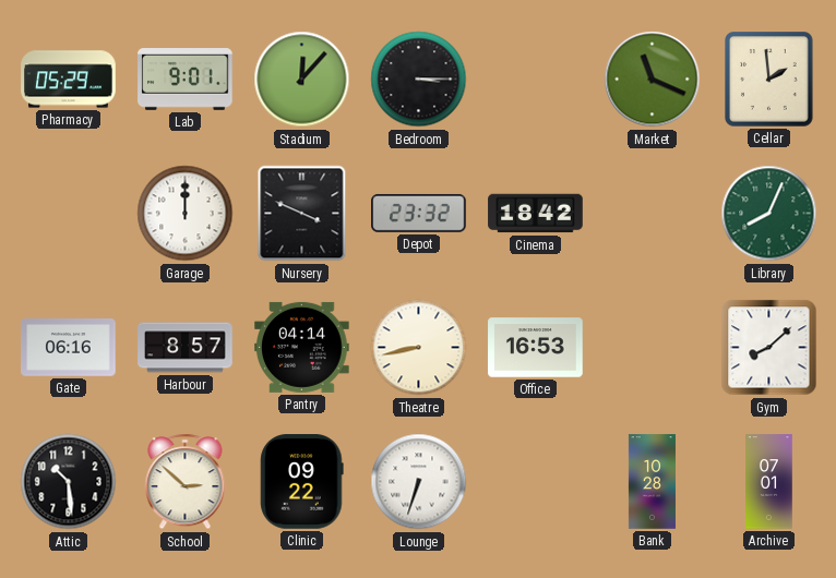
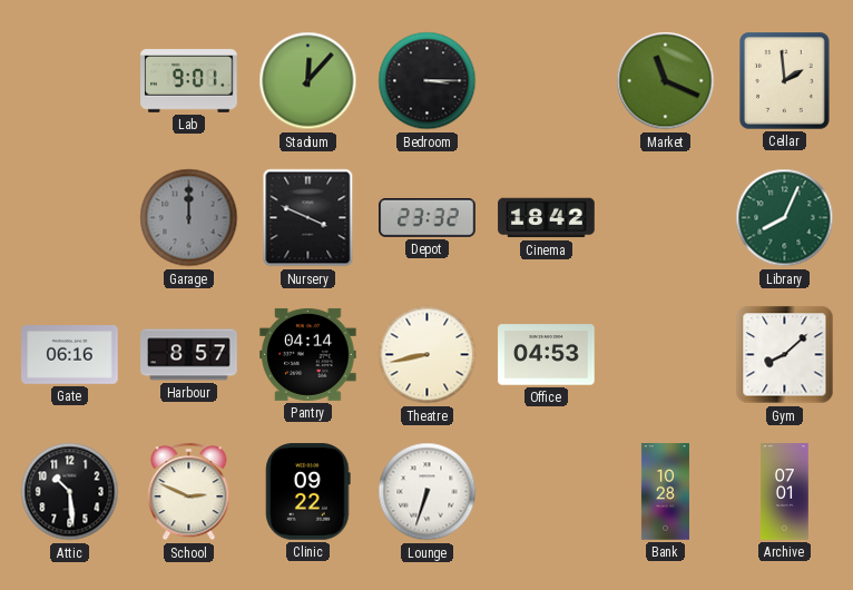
Pharmacy: 05:29 -> none (69, 80)
Garage dial: white -> grey (189, 218)
Office: 16:53 -> 04:53 (547, 355)
School: 2:52 -> 2:49 (189, 492)
